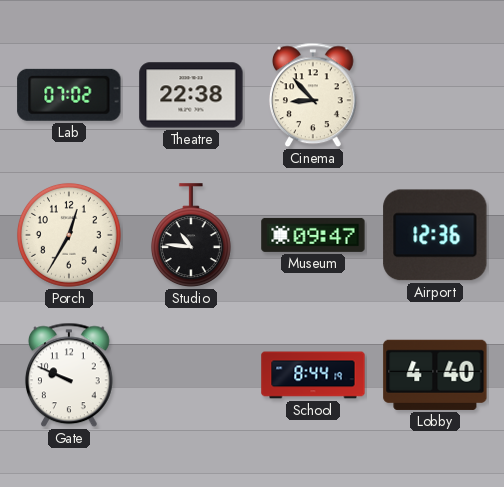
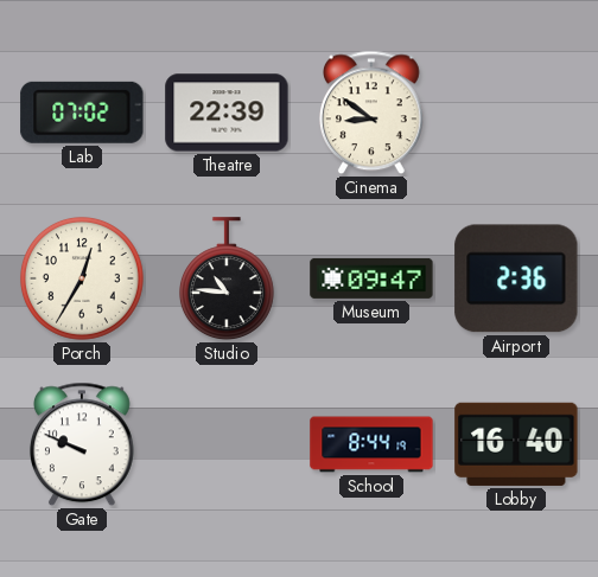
Theatre: 22:38 -> 22:39 (227, 113)
Cinema: 8:53 -> 8:51 (371, 113)
Airport: 12:36 -> 2:36 (516, 278)
Lobby: 4:40 -> 16:40 (516, 444)
